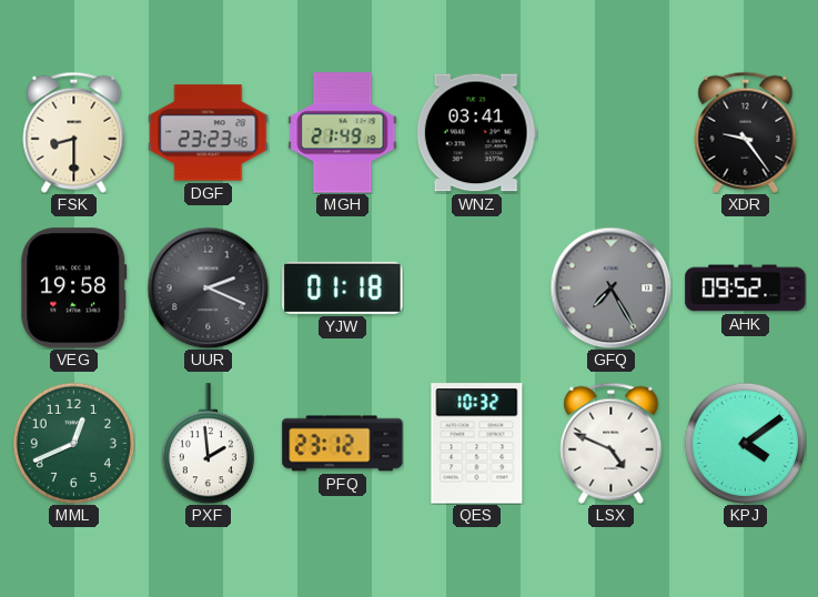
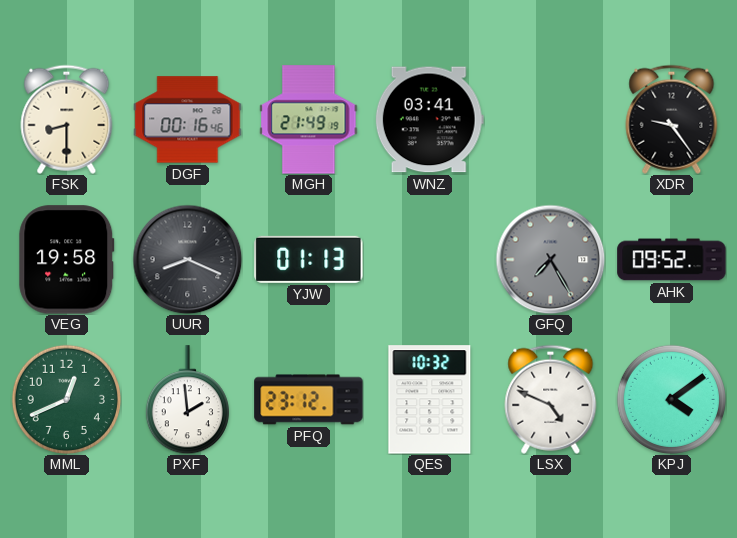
DGF: 23:23 -> 00:16 (188, 120)
UUR: 2:19 -> 8:19 (187, 259)
YJW: 01:18 -> 01:13 (309, 259)
